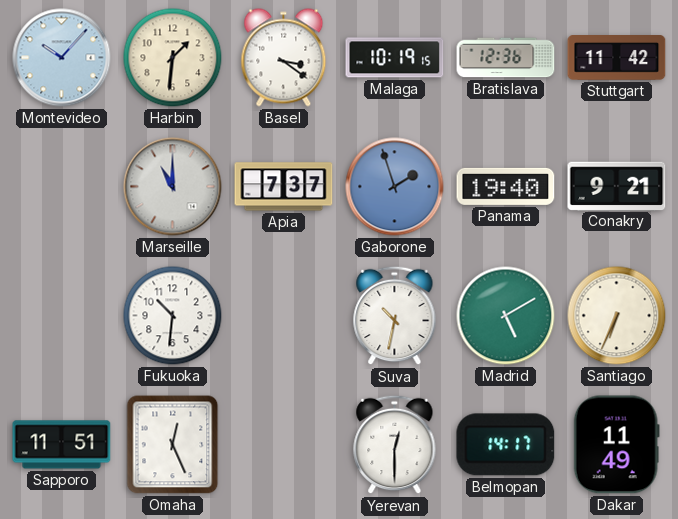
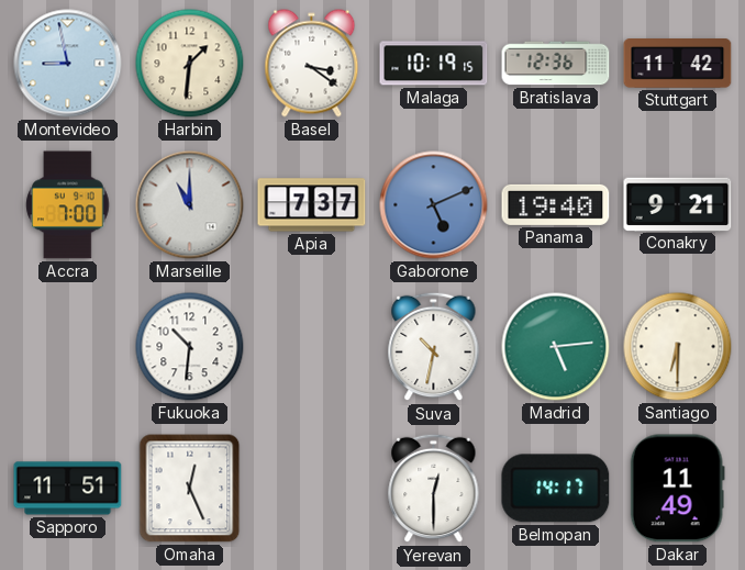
Montevideo: 10:07 -> 8:58 (68, 64)
Accra: none -> 7:00 (68, 205)
Gaborone: 1:57 -> 5:11 (434, 205)
Madrid: 5:10 -> 5:14 (556, 347)
Santiago: 6:34 -> 6:30 (678, 347)
